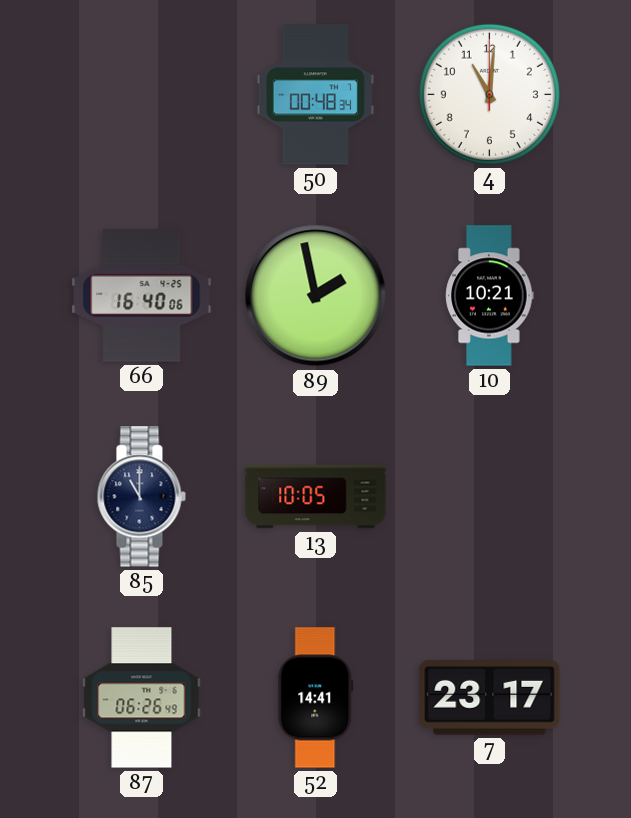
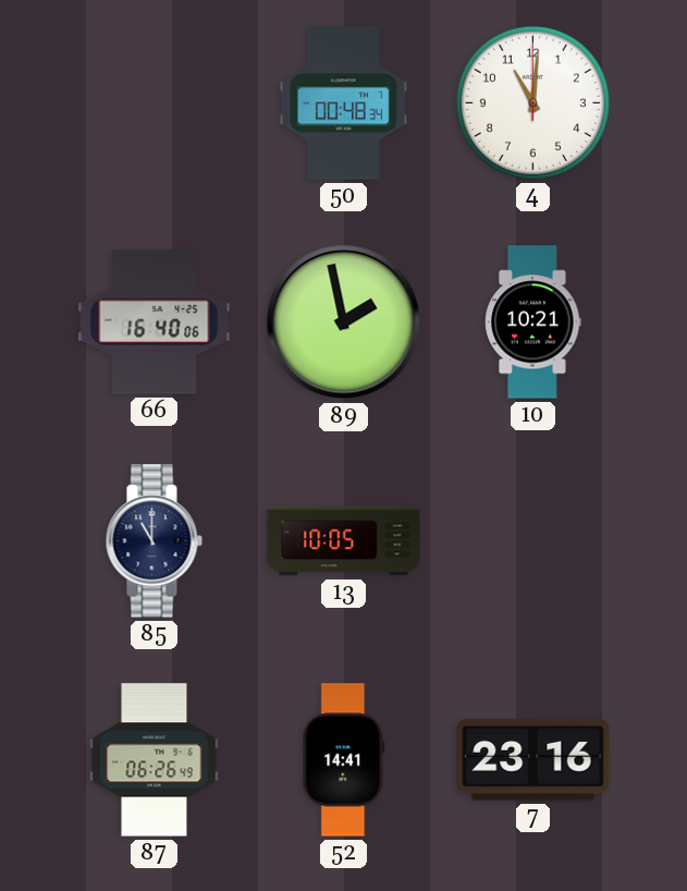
7: 23:17 -> 23:16 (533, 760)
